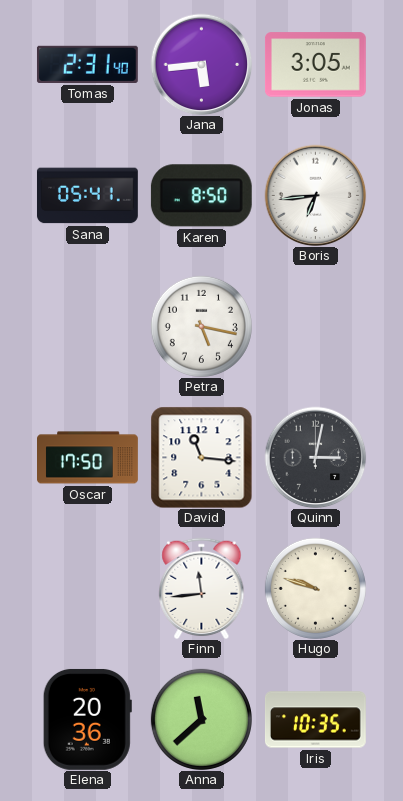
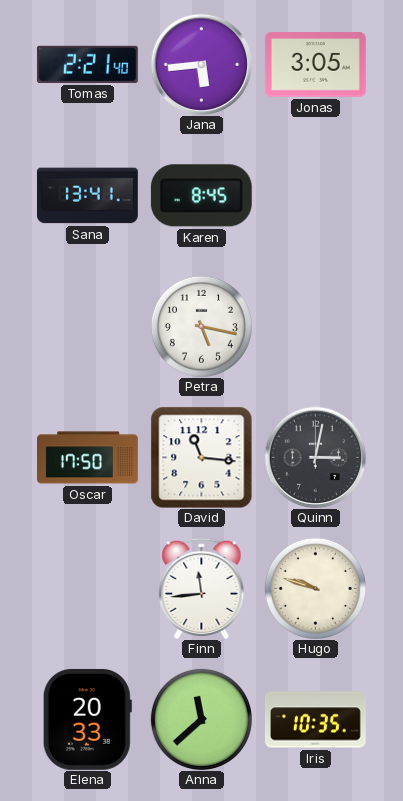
Tomas: 2:31 -> 2:21 (87, 64)
Sana: 05:41 -> 13:41 (87, 196)
Karen: 8:50 -> 8:45 (201, 196)
Boris: 6:44 -> none (315, 195)
Elena: 20:36 -> 20:33 (87, 719)
